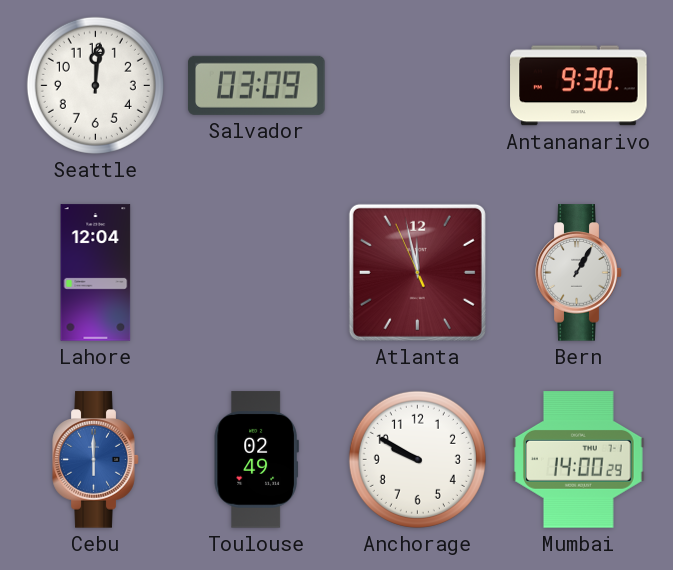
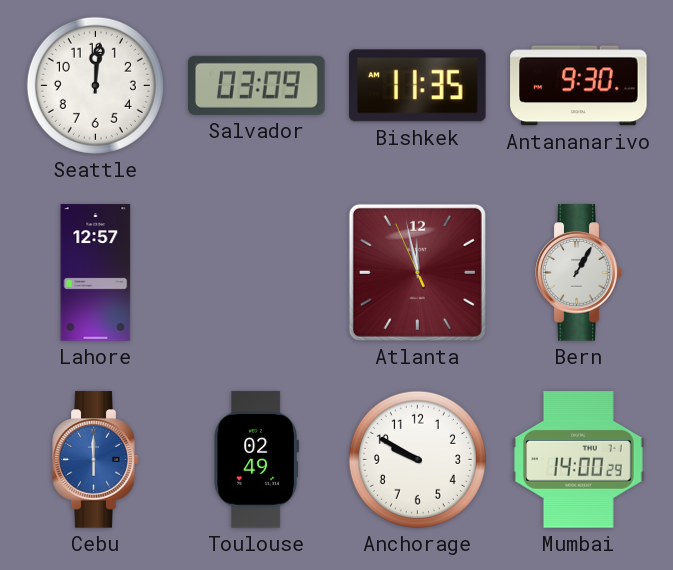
Bishkek: none -> 11:35 (418, 86)
Lahore: 12:04 -> 12:57 (96, 273)
